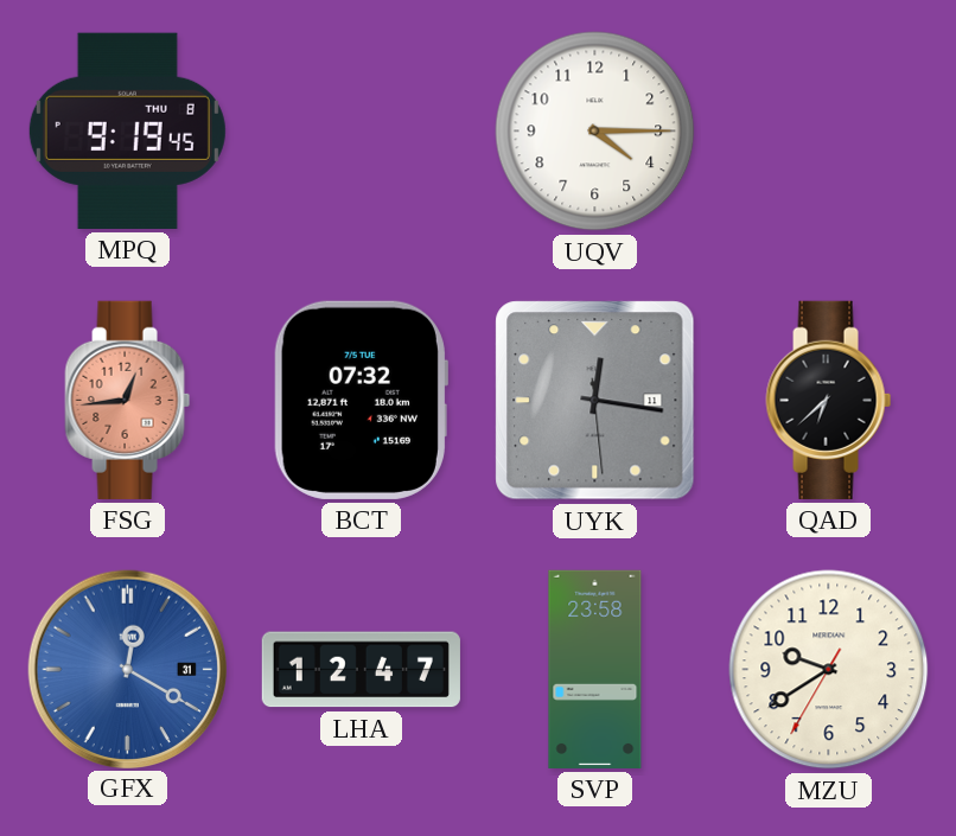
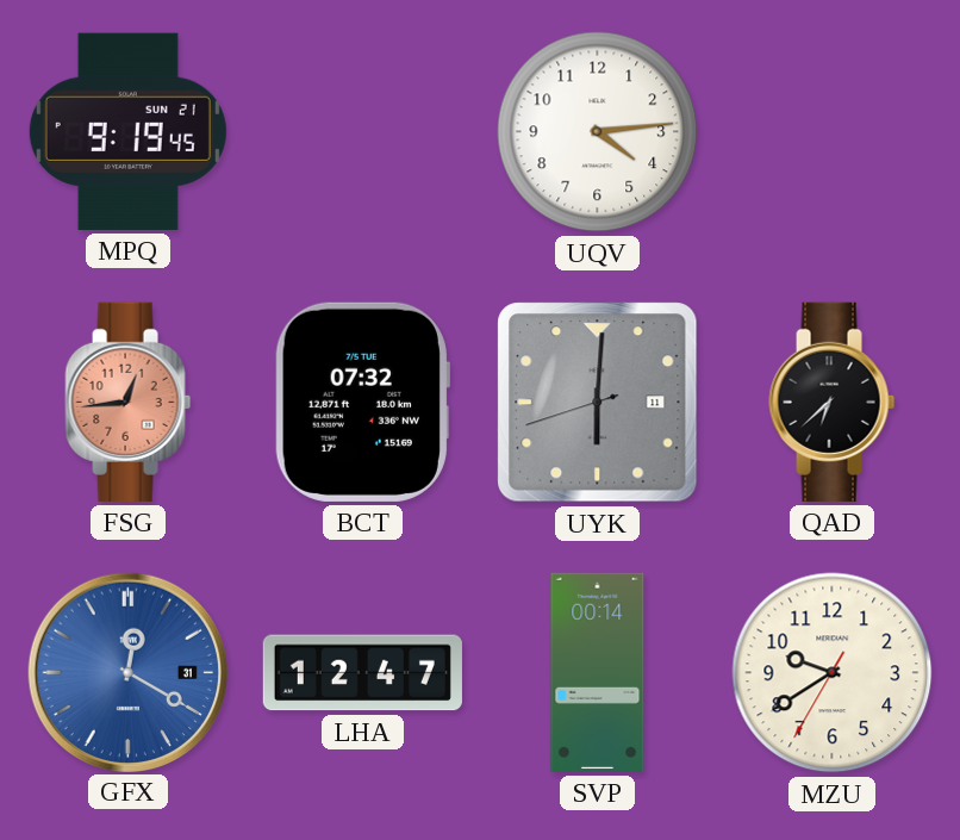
MPQ date: THU 8 -> SUN 21 (127, 131)
UQV: 4:15 -> 4:14 (598, 132)
UYK: 12:16 -> 6:00 (598, 403)
SVP: 23:58 -> 00:14 (598, 672)
